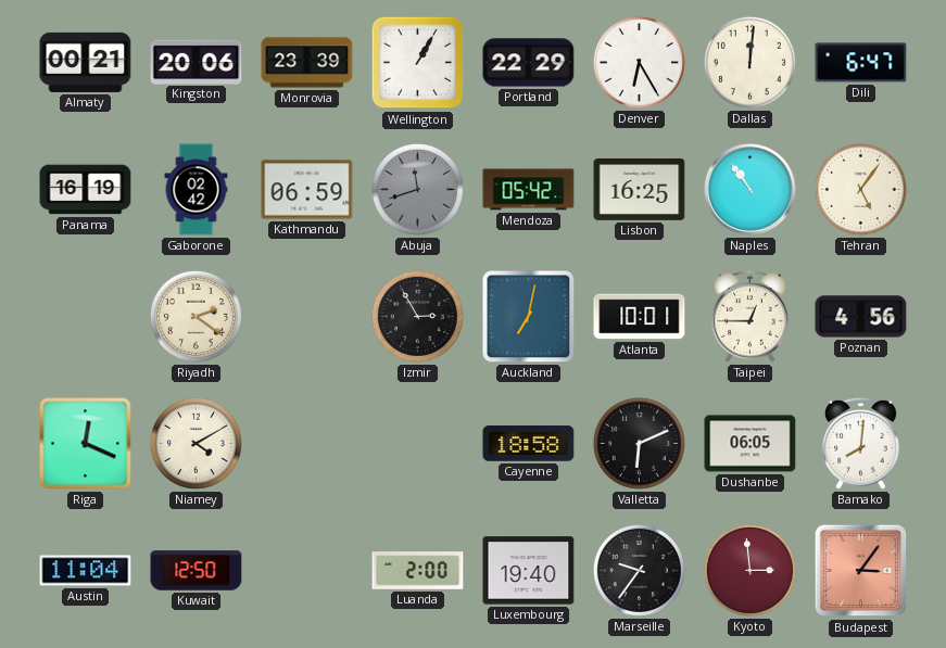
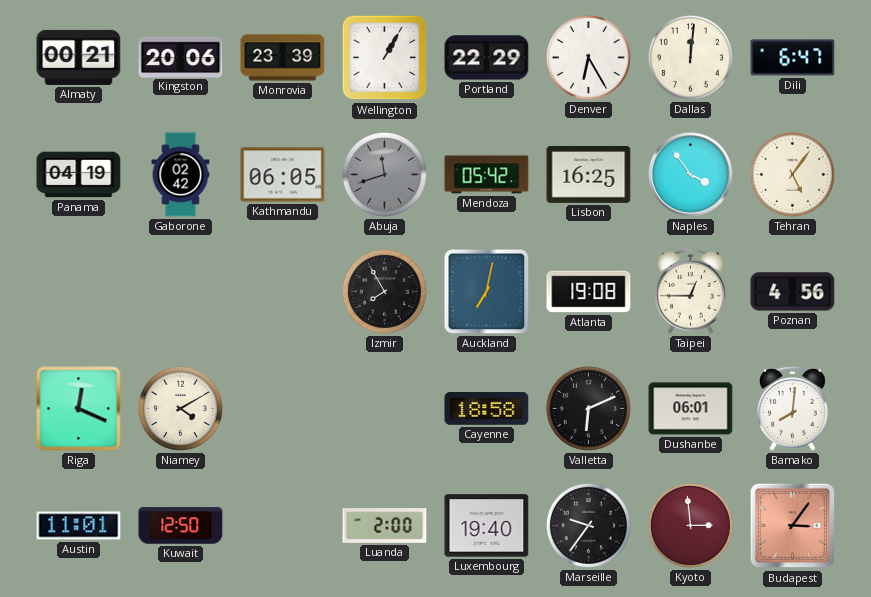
Panama: 16:19 -> 04:19 (79, 175)
Kathmandu: 06:59 -> 06:05 (283, 175)
Naples: 10:54 -> 3:54 (690, 174)
Riyadh: 2:21 -> none (195, 316)
Izmir: 2:55 -> 7:55 (384, 291)
Atlanta: 10:01 -> 19:08 (589, 292)
Dushanbe: 06:05 -> 06:01 (691, 409)
Austin: 11:04 -> 11:01 (79, 526)
